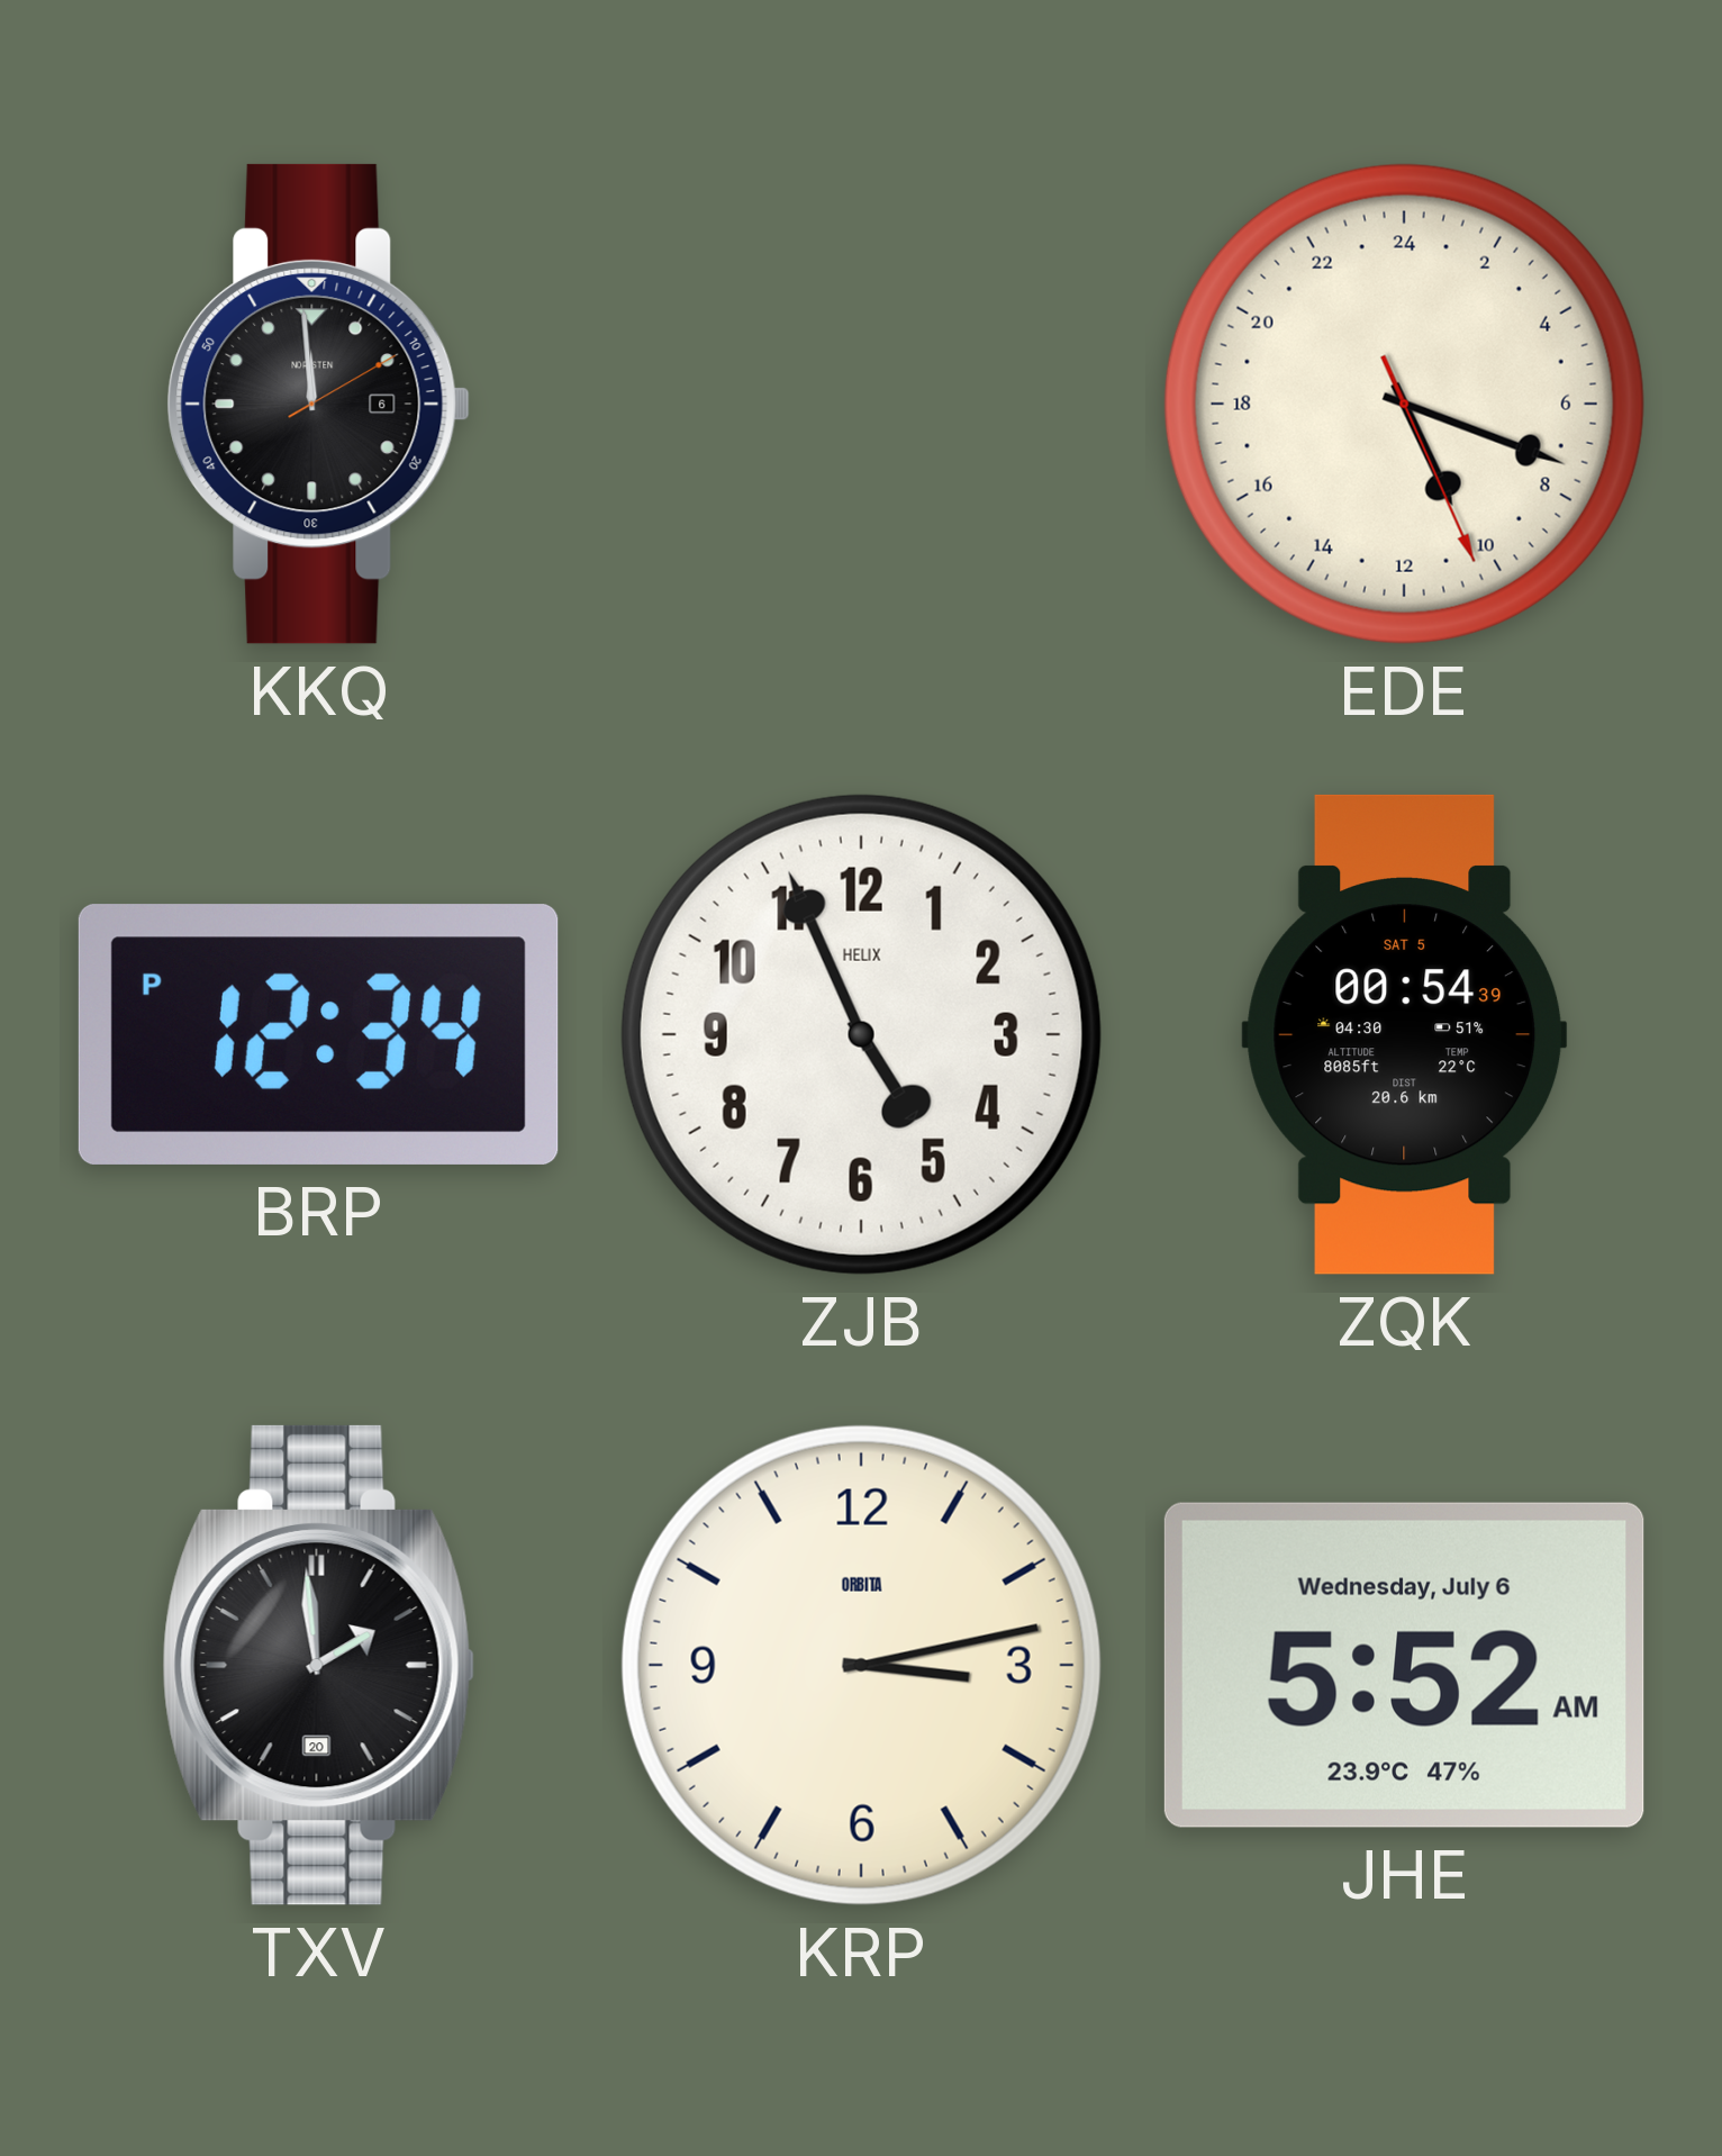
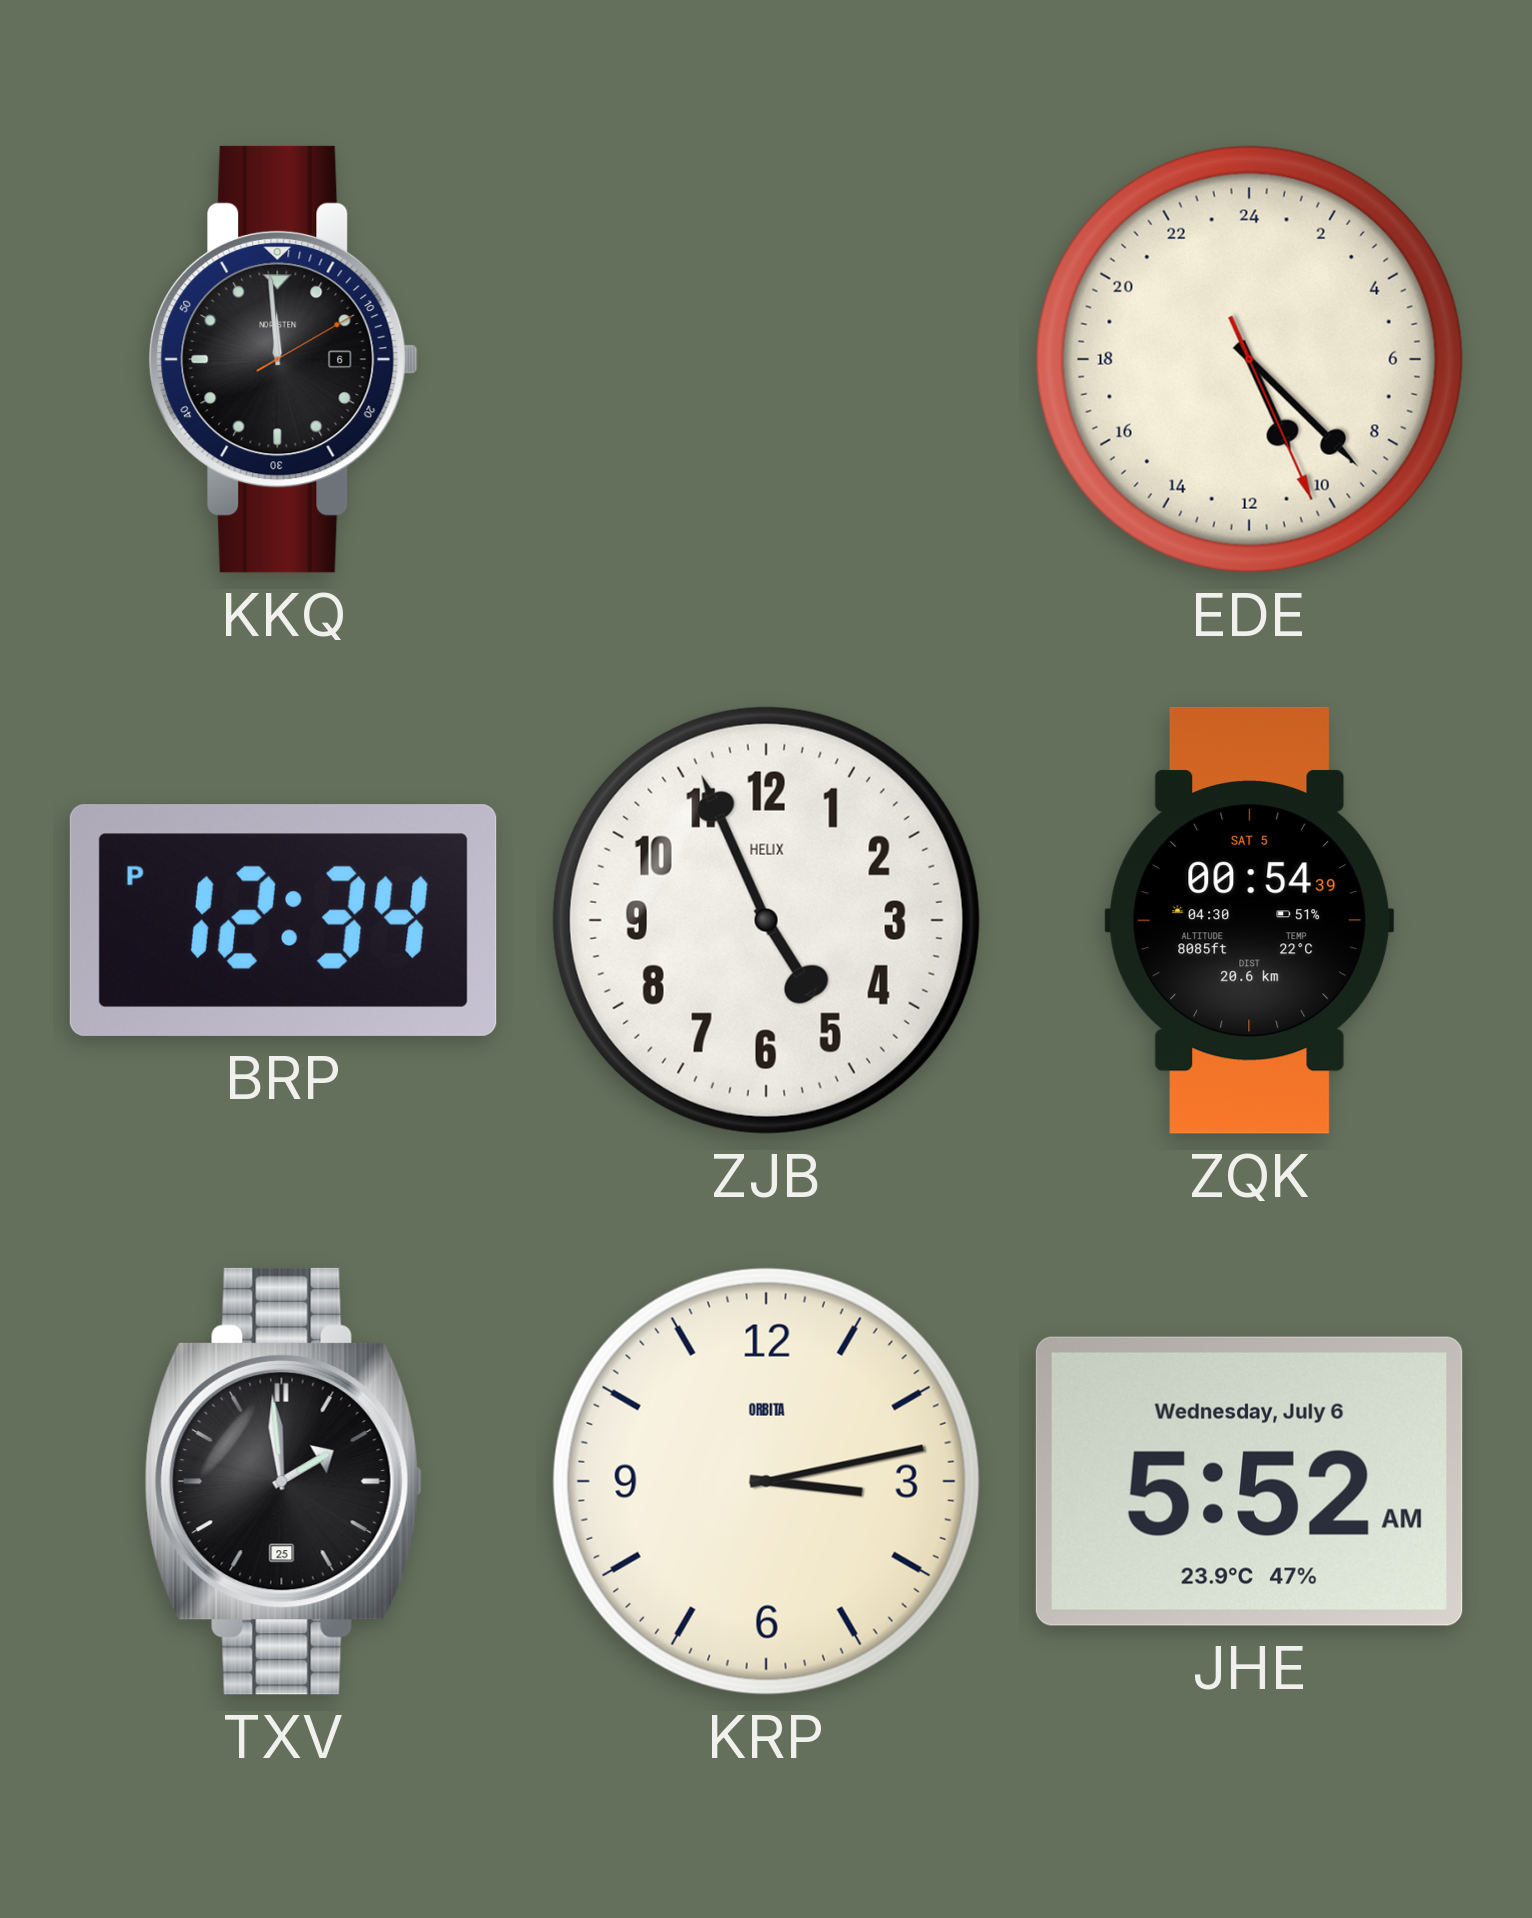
EDE: 10:18 -> 10:22 (1249, 359)
TXV date: 20 -> 25 (283, 1481)
